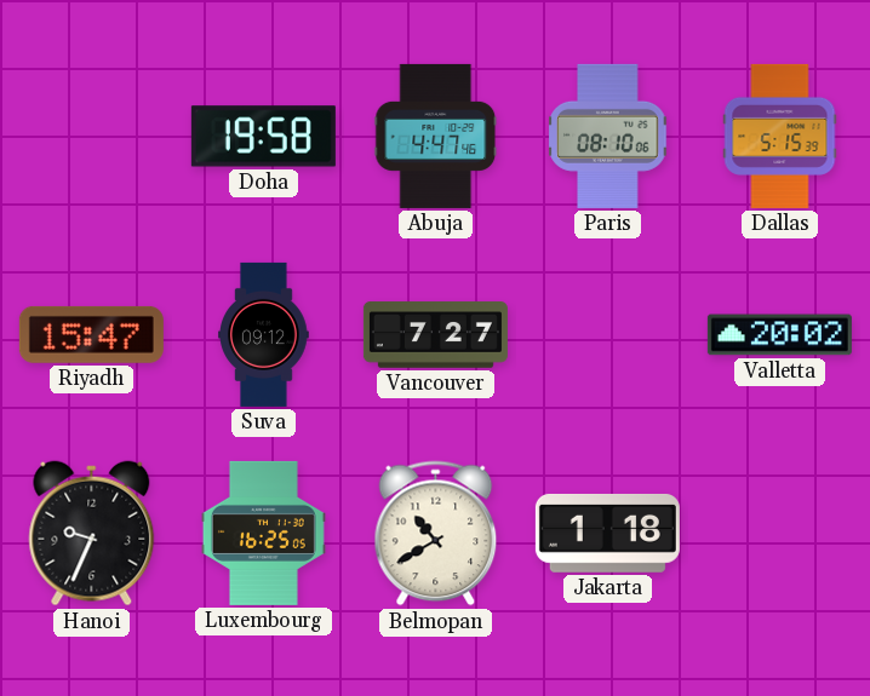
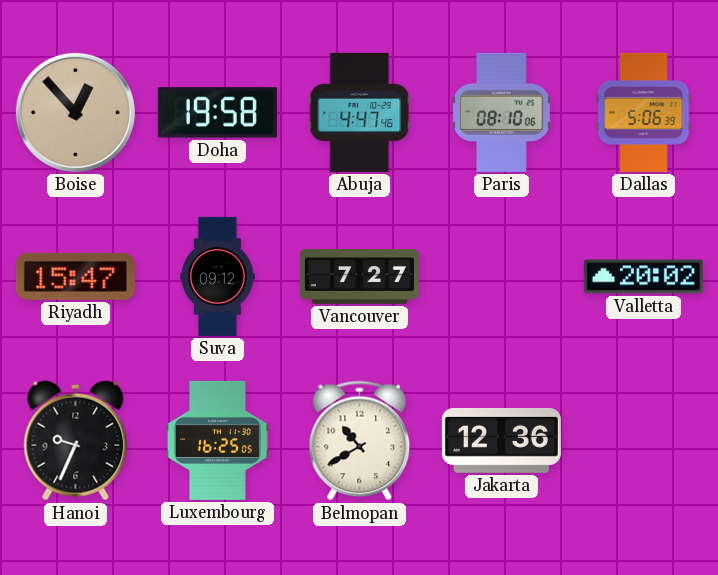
Boise: none -> 12:53 (75, 112)
Dallas: 5:15 -> 5:06 (644, 112)
Jakarta: 1:18 -> 12:36 (501, 440)
